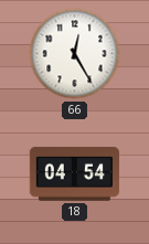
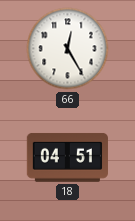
18: 04:54 -> 04:51 (67, 157)
